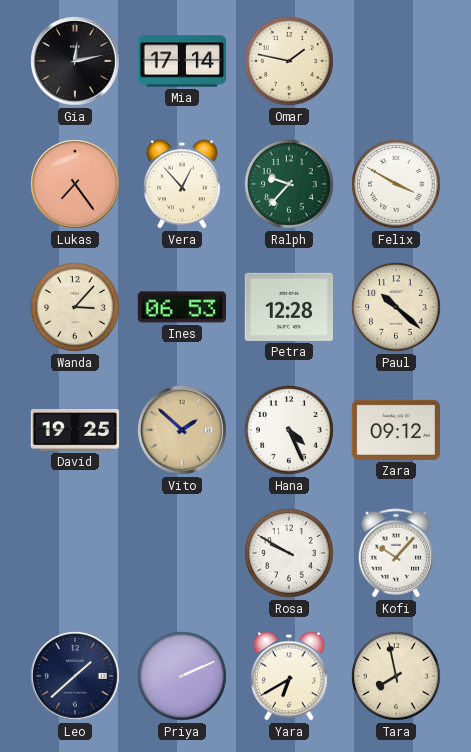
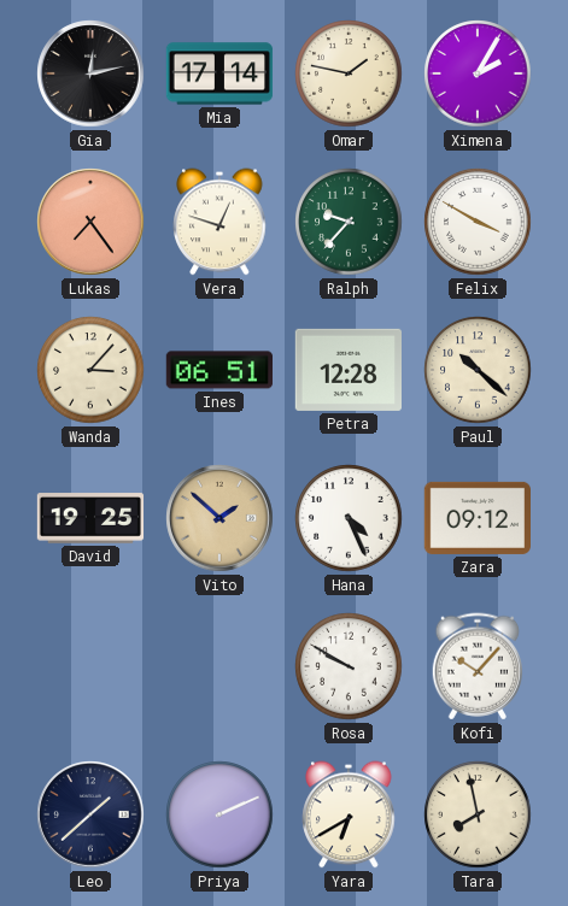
Ximena: none -> 2:05 (478, 73)
Vera: 12:53 -> 12:48 (219, 222)
Ines: 06:53 -> 06:51 (218, 370)
